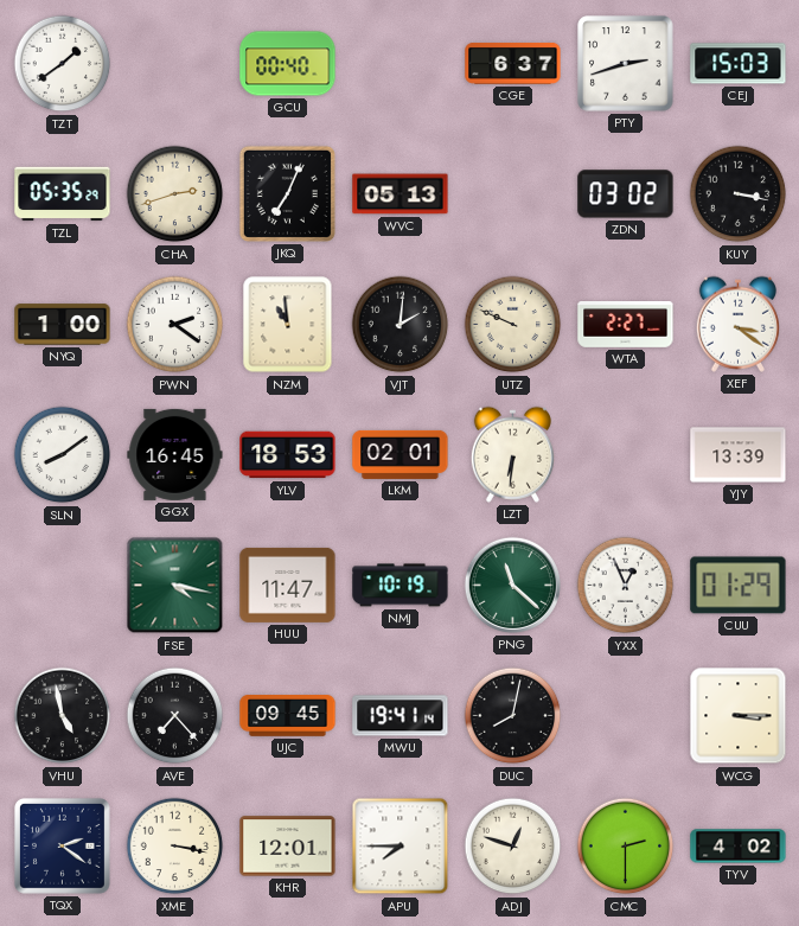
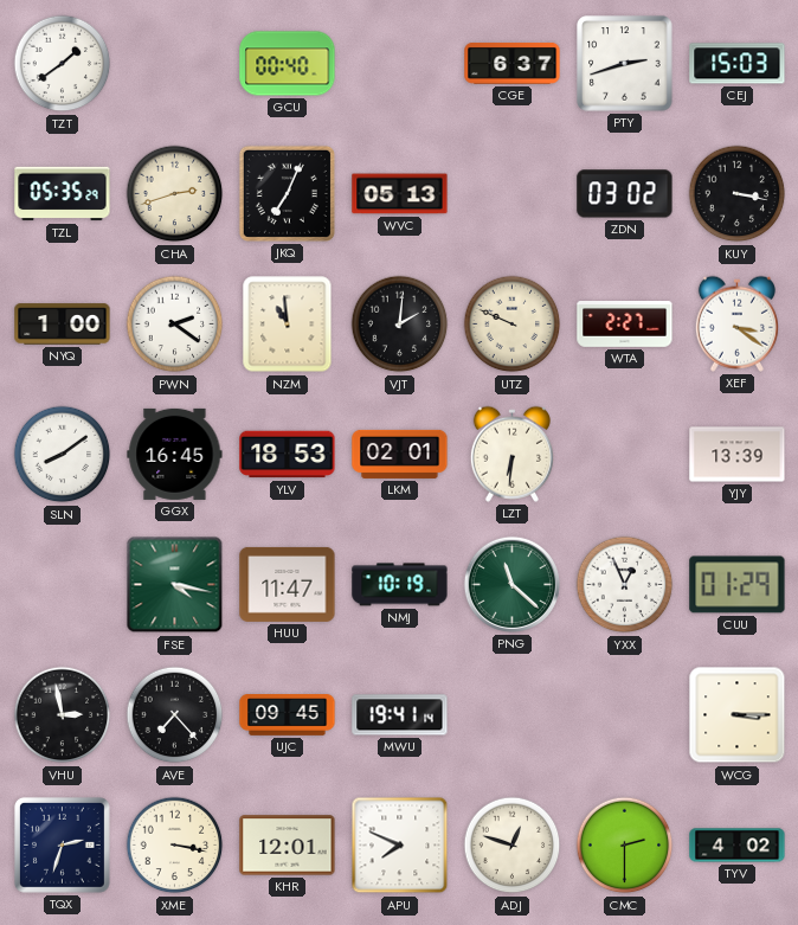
VHU: 4:58 -> 2:58 (63, 715)
DUC: 8:02 -> none (513, 716)
TQX: 2:21 -> 2:33 (62, 844)
APU: 7:45 -> 7:49 (400, 846)
